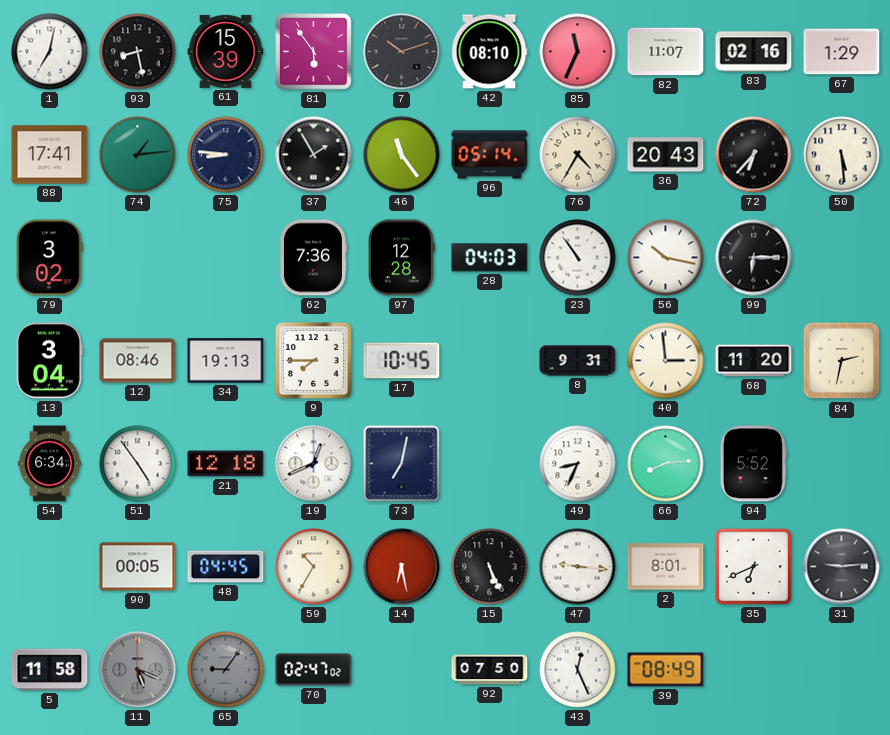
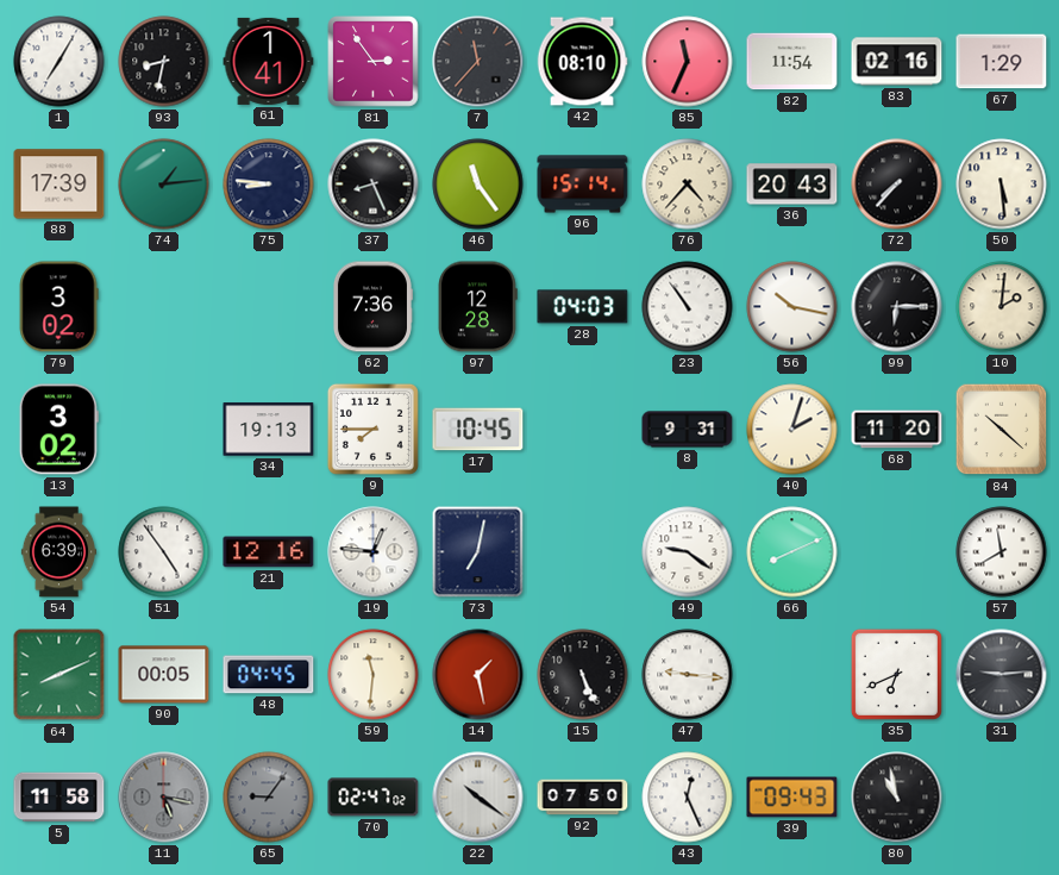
1: 7:02 -> 7:05 (59, 62)
93: 8:28 -> 8:32 (164, 62)
61: 15:39 -> 1:41 (269, 61)
81: 5:54 -> 2:54 (374, 62)
7: 10:12 -> 11:37 (478, 62)
82: 11:07 -> 11:54 (792, 62)
88: 17:41 -> 17:39 (59, 185)
37: 1:55 -> 8:26 (374, 185)
96: 05:14 -> 15:14 (583, 185)
76: 4:35 -> 4:37 (688, 185)
72: 6:37 -> 7:37 (897, 185)
10: none -> 2:01 (1002, 307)
13: 3:04 -> 3:02 (58, 430)
12: 08:46 -> none (138, 361)
40: 2:59 -> 2:03 (792, 430)
84: 2:32 -> 10:22 (1002, 430)
54: 6:34 -> 6:39 (58, 552)
21: 12:18 -> 12:16 (269, 552)
19: 12:41 -> 12:46 (374, 552)
49: 8:34 -> 9:21 (688, 552)
66: 8:14 -> 8:11 (792, 552)
94: 5:52 -> none (753, 464)
57: none -> 11:40 (1002, 552)
64: none -> 8:11 (59, 675)
59: 10:35 -> 11:31 (374, 675)
14: 6:28 -> 1:28 (478, 675)
2: 8:01 -> none (666, 567)
11: 5:19 -> 5:17 (164, 798)
22: none -> 10:21 (478, 798)
39: 08:49 -> 09:43 (792, 798)
80: none -> 10:58 (897, 798)
